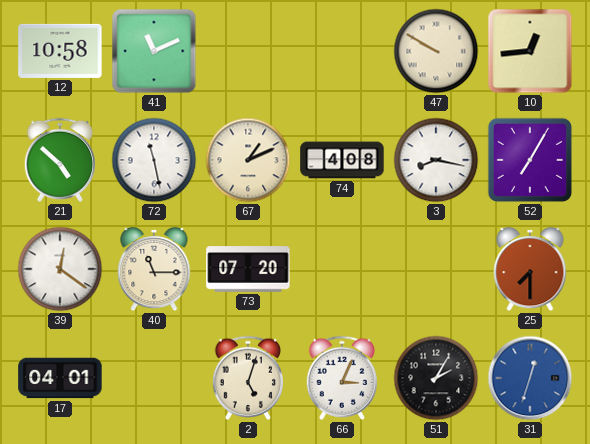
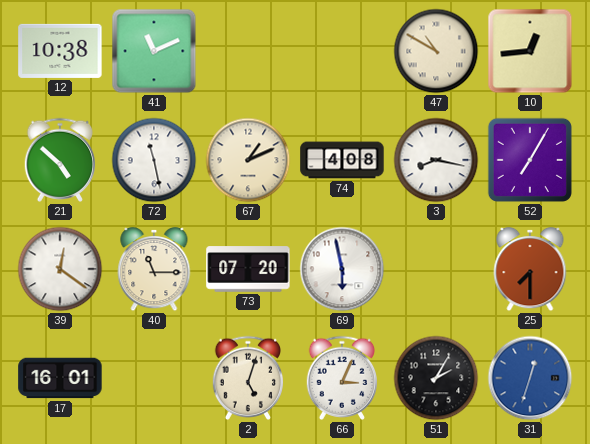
12: 10:58 -> 10:38 (60, 51)
47: 9:50 -> 10:50 (436, 51)
69: none -> 5:58 (342, 269)
17: 04:01 -> 16:01 (60, 378)
